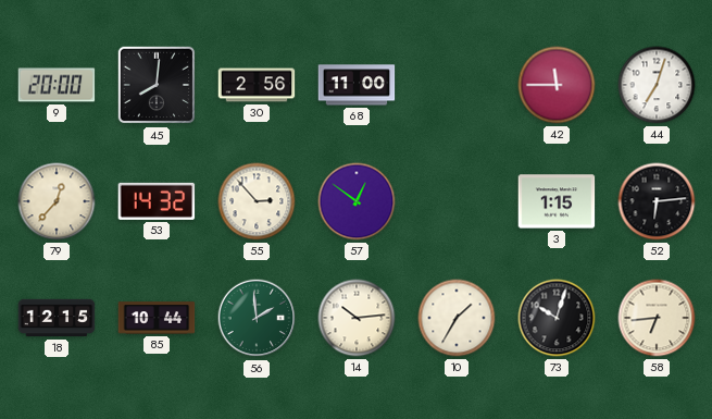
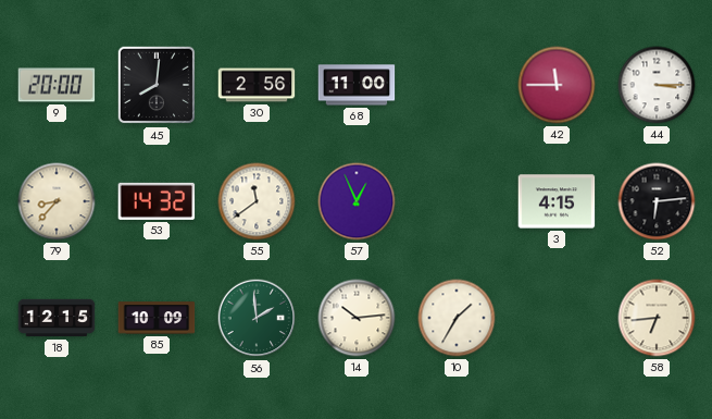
44: 7:03 -> 3:15 (657, 85)
79: 12:37 -> 8:37 (57, 201)
55: 2:53 -> 11:39 (257, 201)
57: 12:51 -> 12:56 (357, 201)
3: 1:15 -> 4:15 (557, 201)
85: 10:44 -> 10:09 (157, 318)
73: 10:03 -> none (557, 318)
